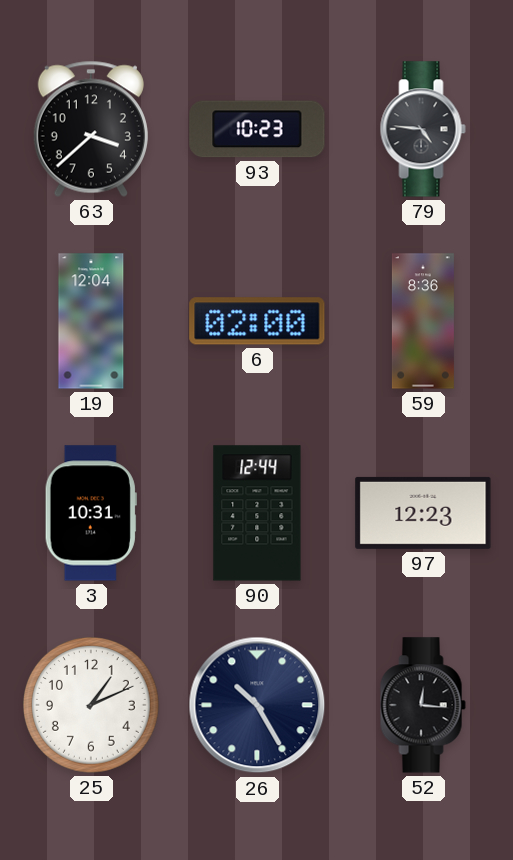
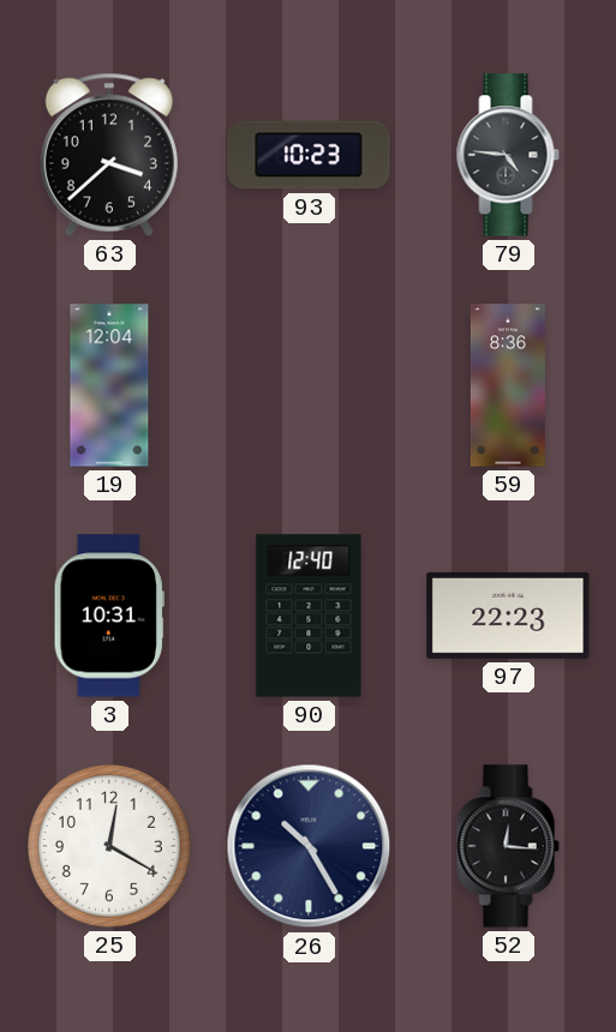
6: 02:00 -> none (257, 321)
90: 12:44 -> 12:40 (309, 616)
97: 12:23 -> 22:23 (508, 616)
25: 1:11 -> 12:20 (110, 847)
